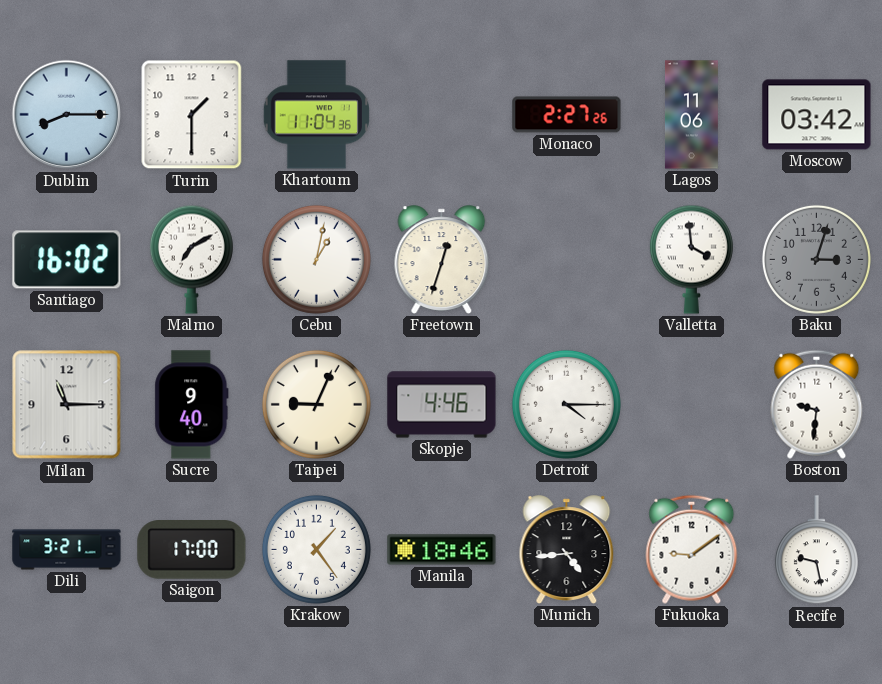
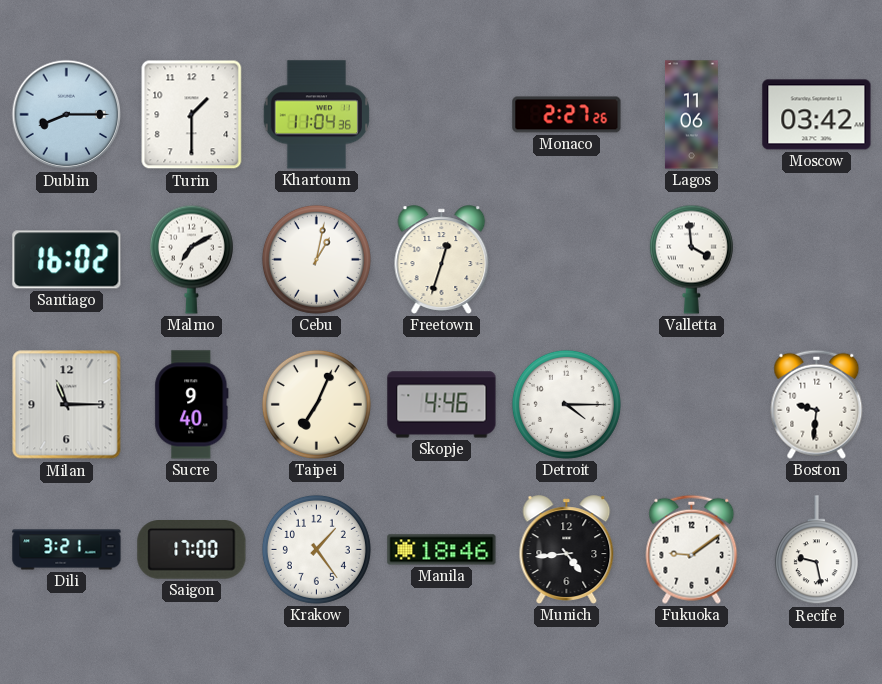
Baku: 3:03 -> none (816, 259)
Taipei: 9:04 -> 7:04 (316, 404)
